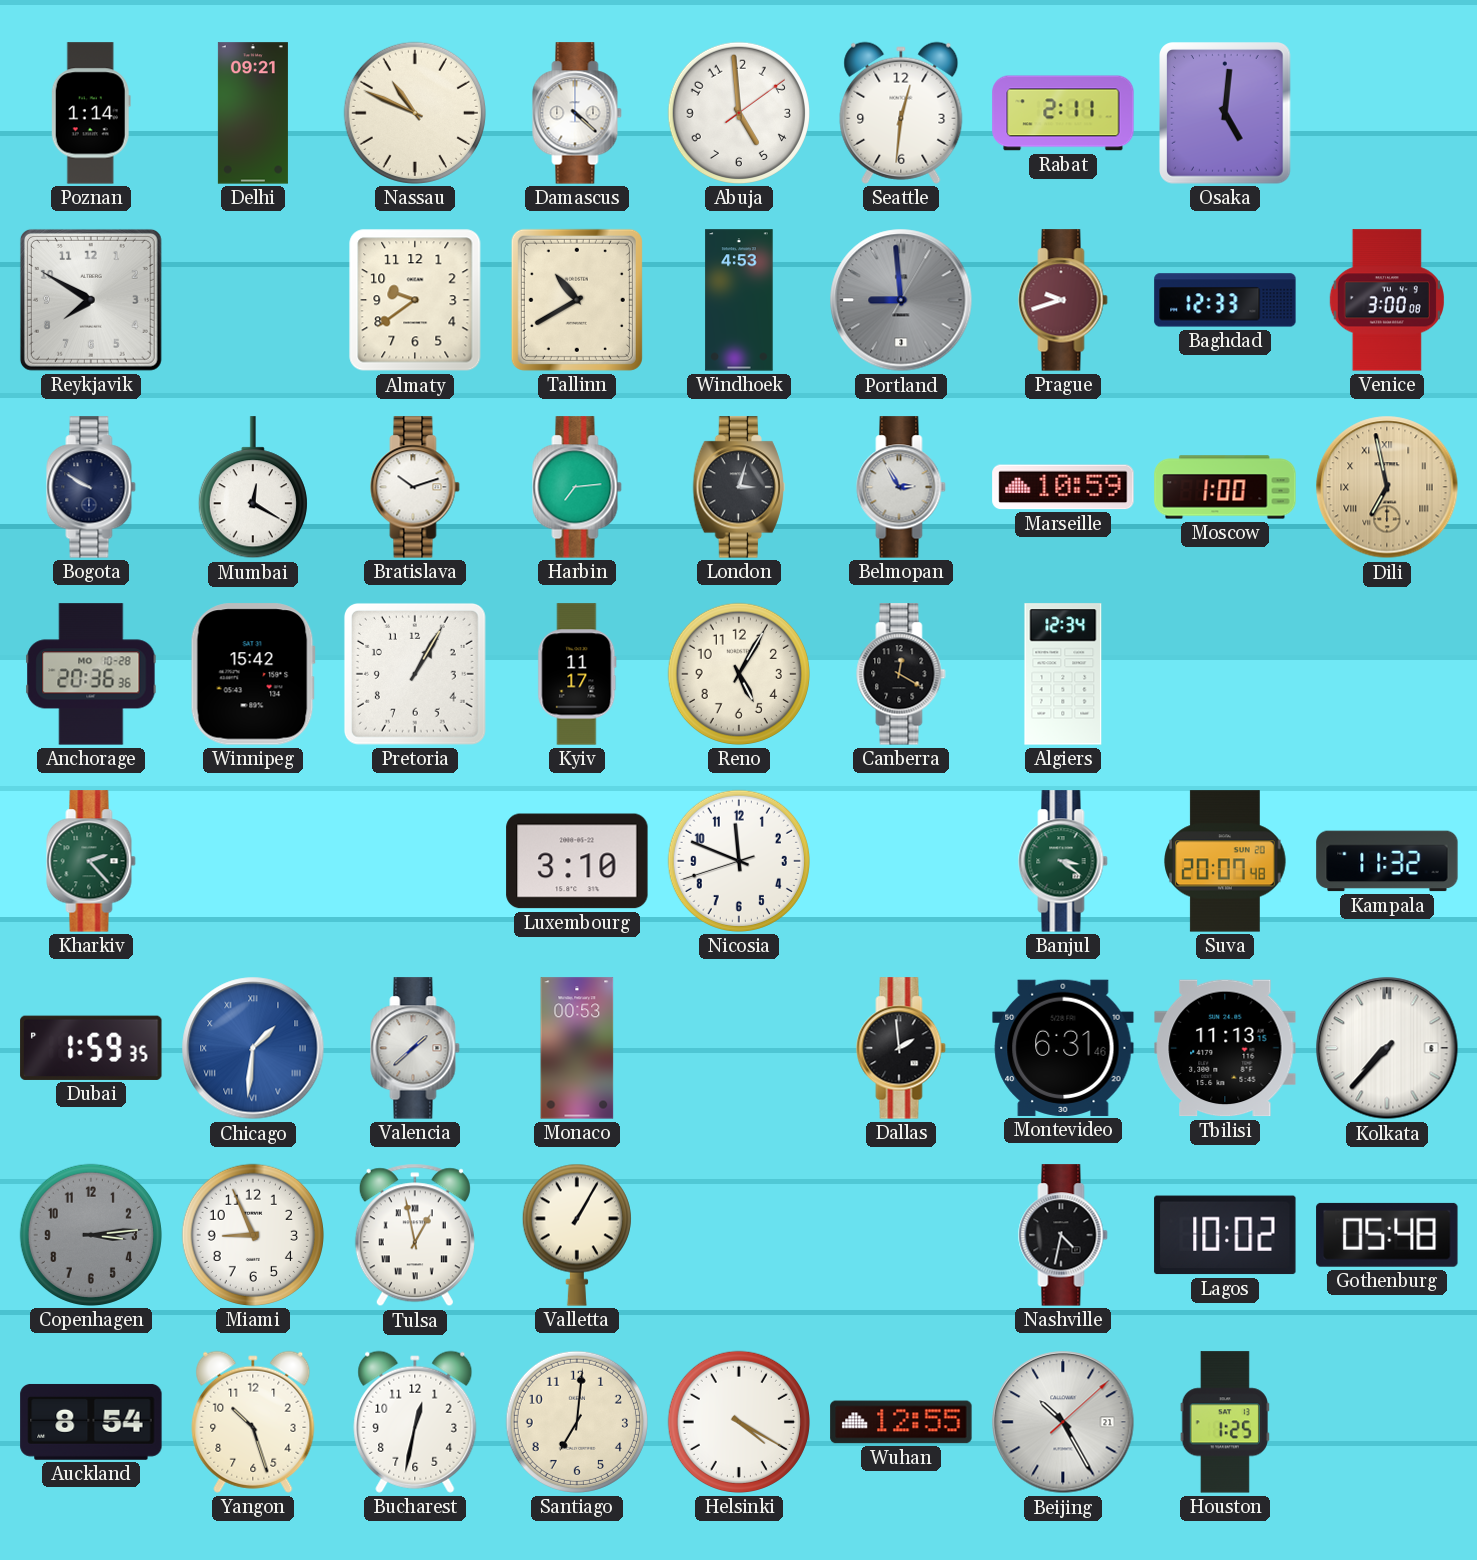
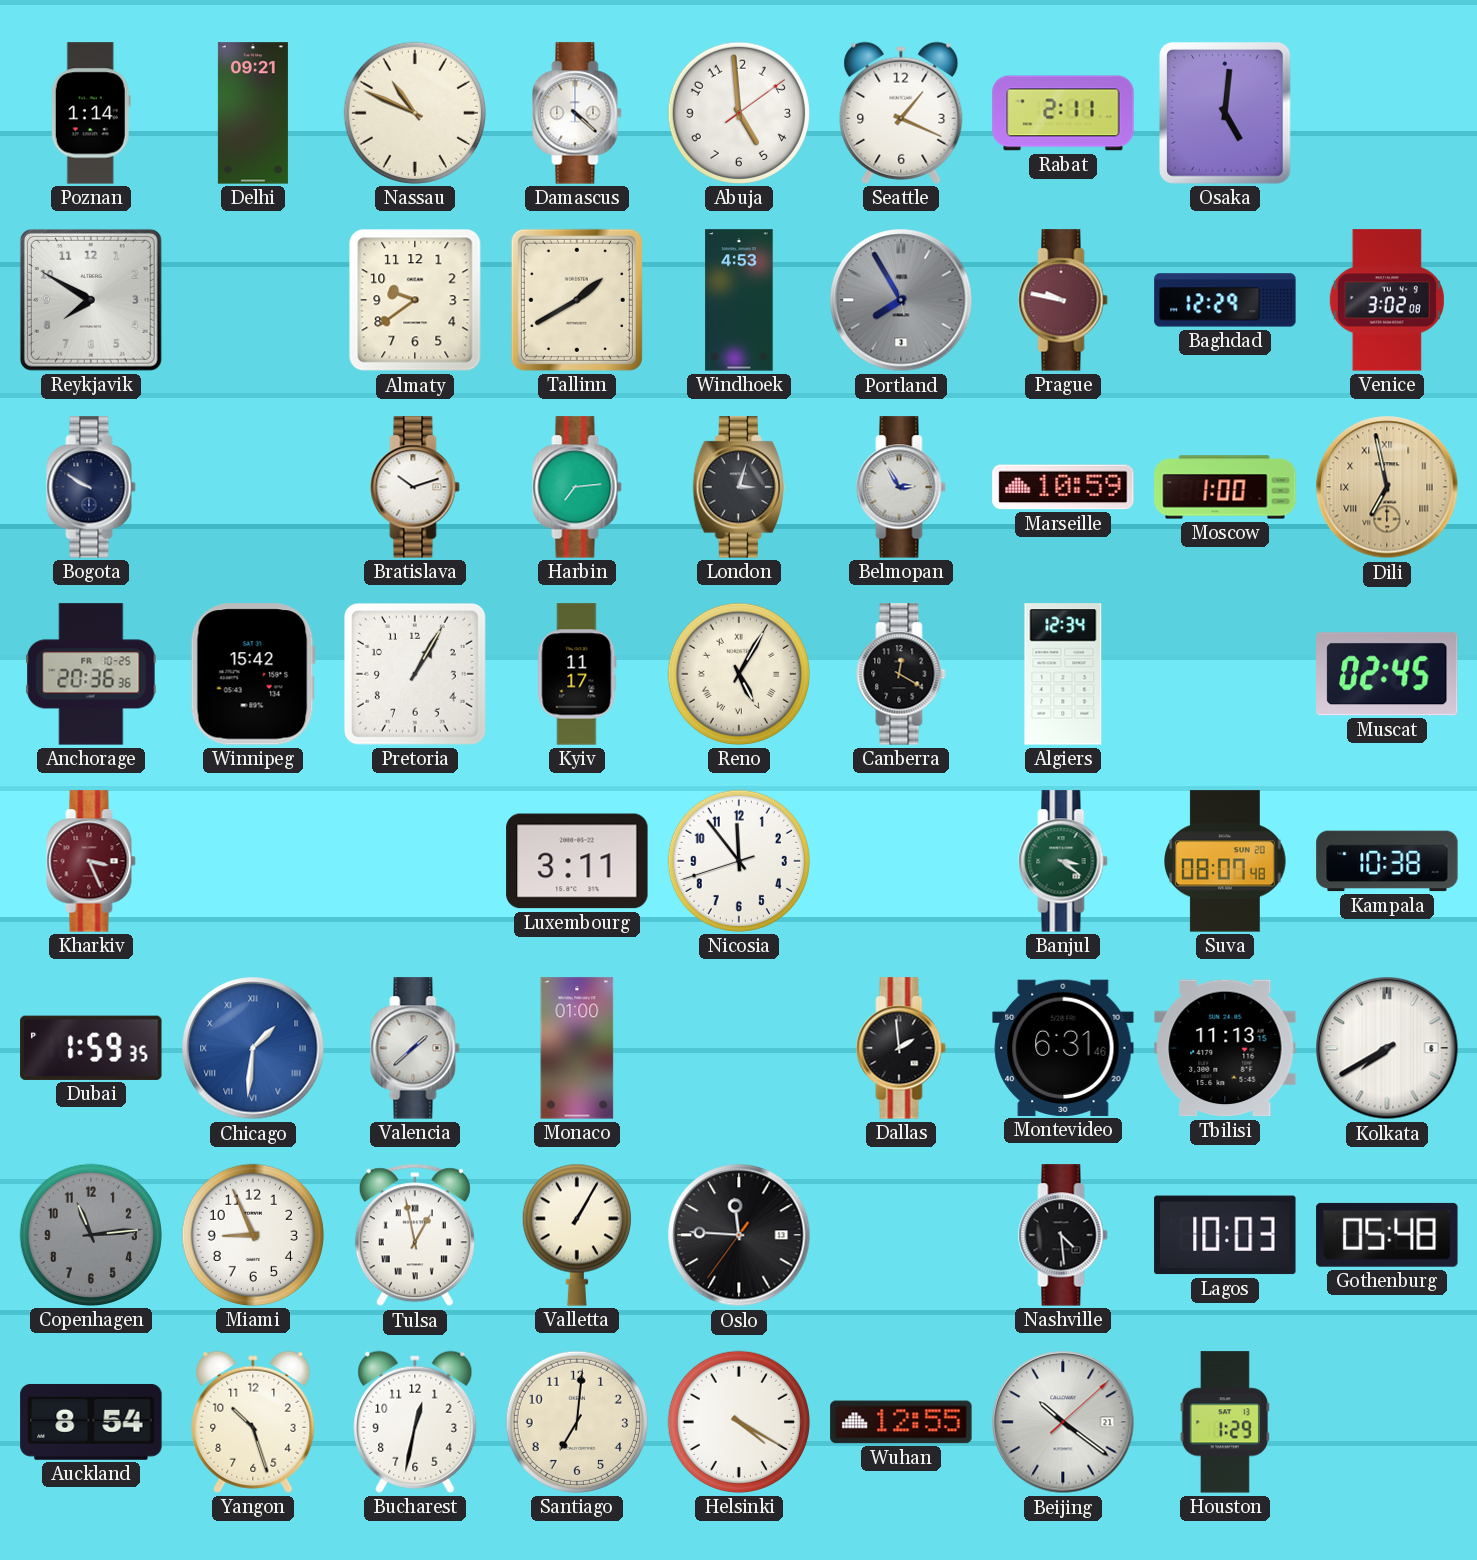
Seattle: 12:31 -> 1:19 (901, 113)
Tallinn: 10:40 -> 1:40 (577, 300)
Portland: 8:59 -> 7:54 (901, 300)
Prague: 9:42 -> 9:47 (1063, 300)
Baghdad: 12:33 -> 12:29 (1225, 300)
Venice: 3:00 -> 3:02 (1387, 300)
Mumbai: 12:20 -> none (253, 488)
Anchorage date: MO 10-28 -> FR 10-25 (91, 674)
Reno numerals: Arabic -> Roman (739, 674)
Muscat: none -> 02:45 (1388, 674)
Kharkiv: 2:23 -> 3:26 (91, 861)
Kharkiv dial: green -> burgundy (91, 861)
Luxembourg: 3:10 -> 3:11 (577, 861)
Nicosia: 11:48 -> 11:53 (739, 861)
Suva: 20:07 -> 08:07 (1225, 861)
Kampala: 11:32 -> 10:38 (1387, 861)
Monaco: 00:53 -> 01:00 (577, 1048)
Kolkata: 7:37 -> 7:40 (1387, 1048)
Copenhagen: 3:14 -> 11:14 (91, 1235)
Oslo: none -> 11:45 (739, 1235)
Nashville: 4:32 -> 4:29 (1063, 1235)
Lagos: 10:02 -> 10:03 (1225, 1235)
Beijing: 10:25 -> 10:21 (1063, 1422)
Houston: 1:25 -> 1:29 (1225, 1422)
